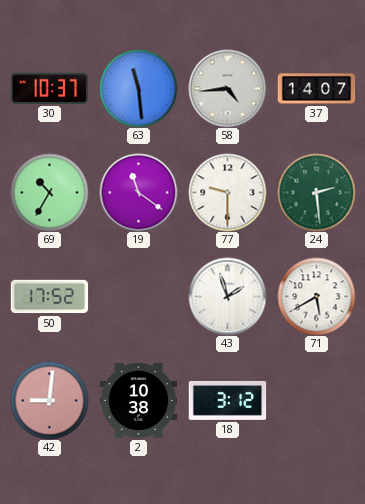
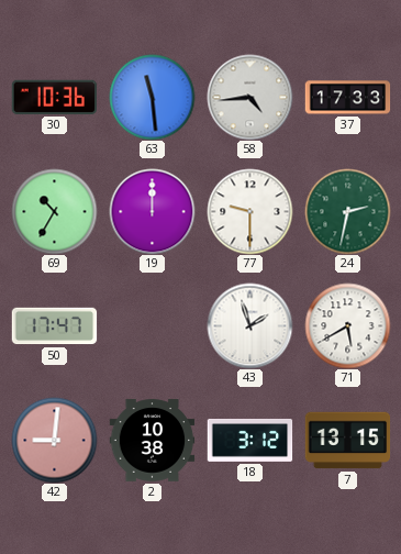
30: 10:37 -> 10:36 (54, 97)
37: 14:07 -> 17:33 (347, 98)
19: 11:21 -> 12:00 (152, 211)
24: 2:29 -> 2:32 (347, 211)
50: 17:52 -> 17:47 (54, 326)
7: none -> 13:15 (347, 441)
